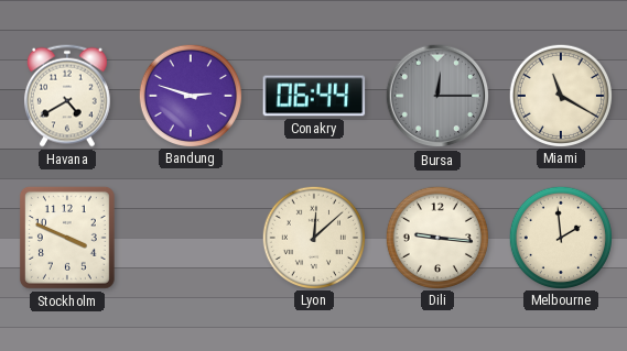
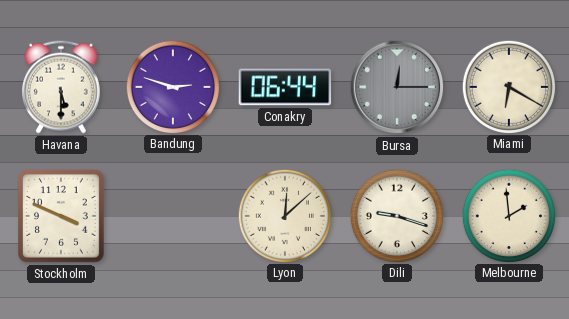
Havana: 4:40 -> 5:30 (61, 87)
Miami: 11:20 -> 6:20 (508, 86)
Dili: 9:16 -> 9:18 (396, 215)
